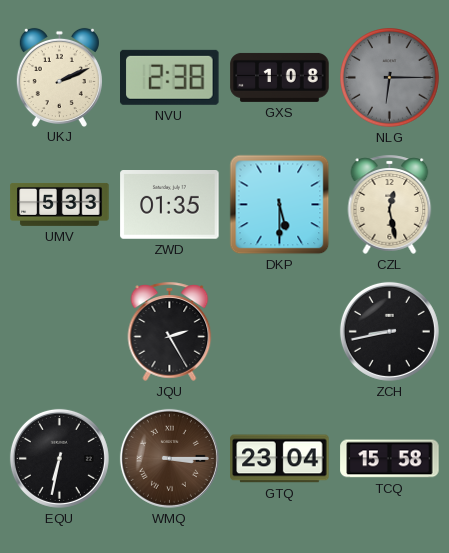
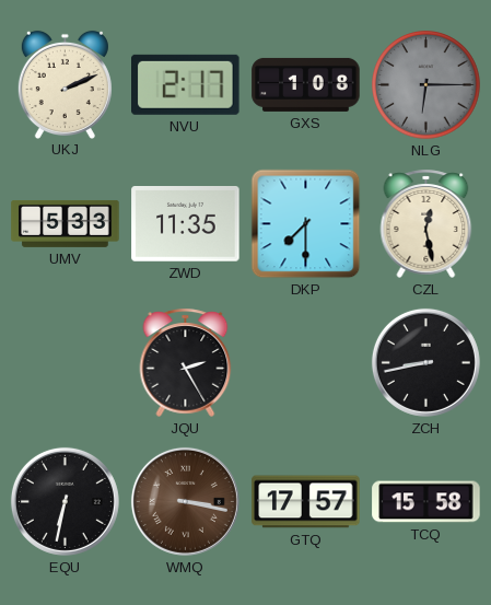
NVU: 2:38 -> 2:17 (186, 84)
ZWD: 01:35 -> 11:35 (186, 224)
DKP: 5:30 -> 7:30 (306, 224)
WMQ: 3:15 -> 3:17 (185, 501)
GTQ: 23:04 -> 17:57 (306, 502)
